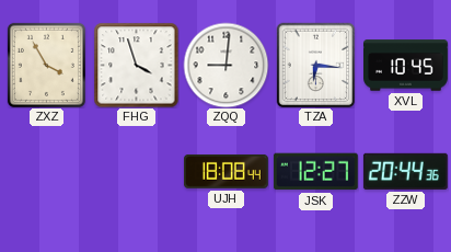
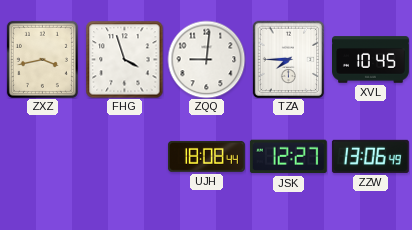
ZXZ: 3:55 -> 3:43 (42, 59)
TZA: 6:16 -> 7:45 (289, 59)
ZZW: 20:44 -> 13:06 (370, 156)
